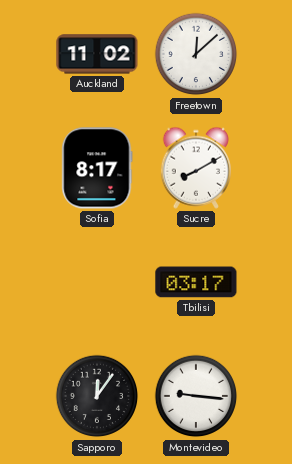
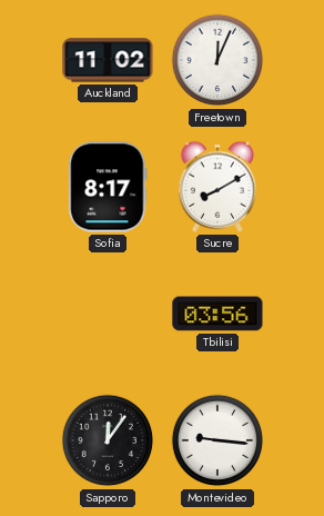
Freetown: 12:08 -> 12:04 (217, 60)
Tbilisi: 03:17 -> 03:56 (217, 314)
